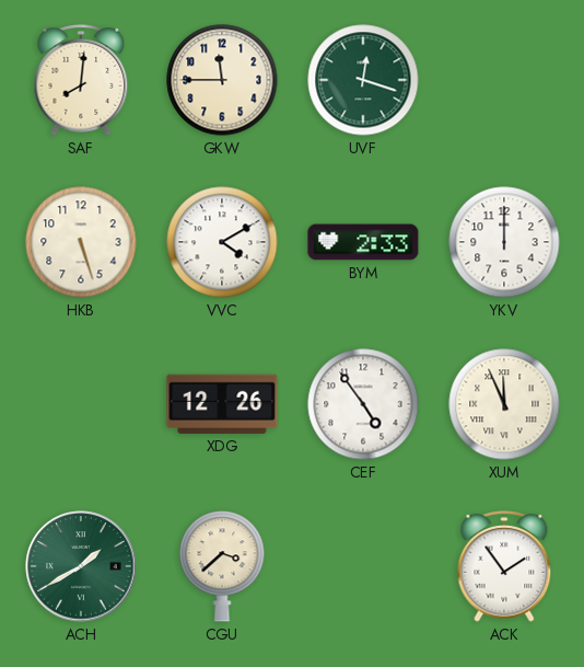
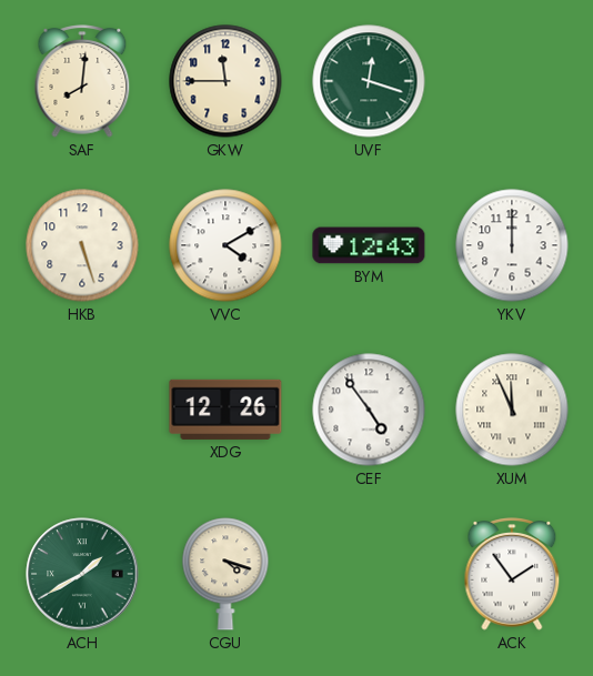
BYM: 2:33 -> 12:43 (369, 245)
CGU: 3:38 -> 4:18 (225, 574)
